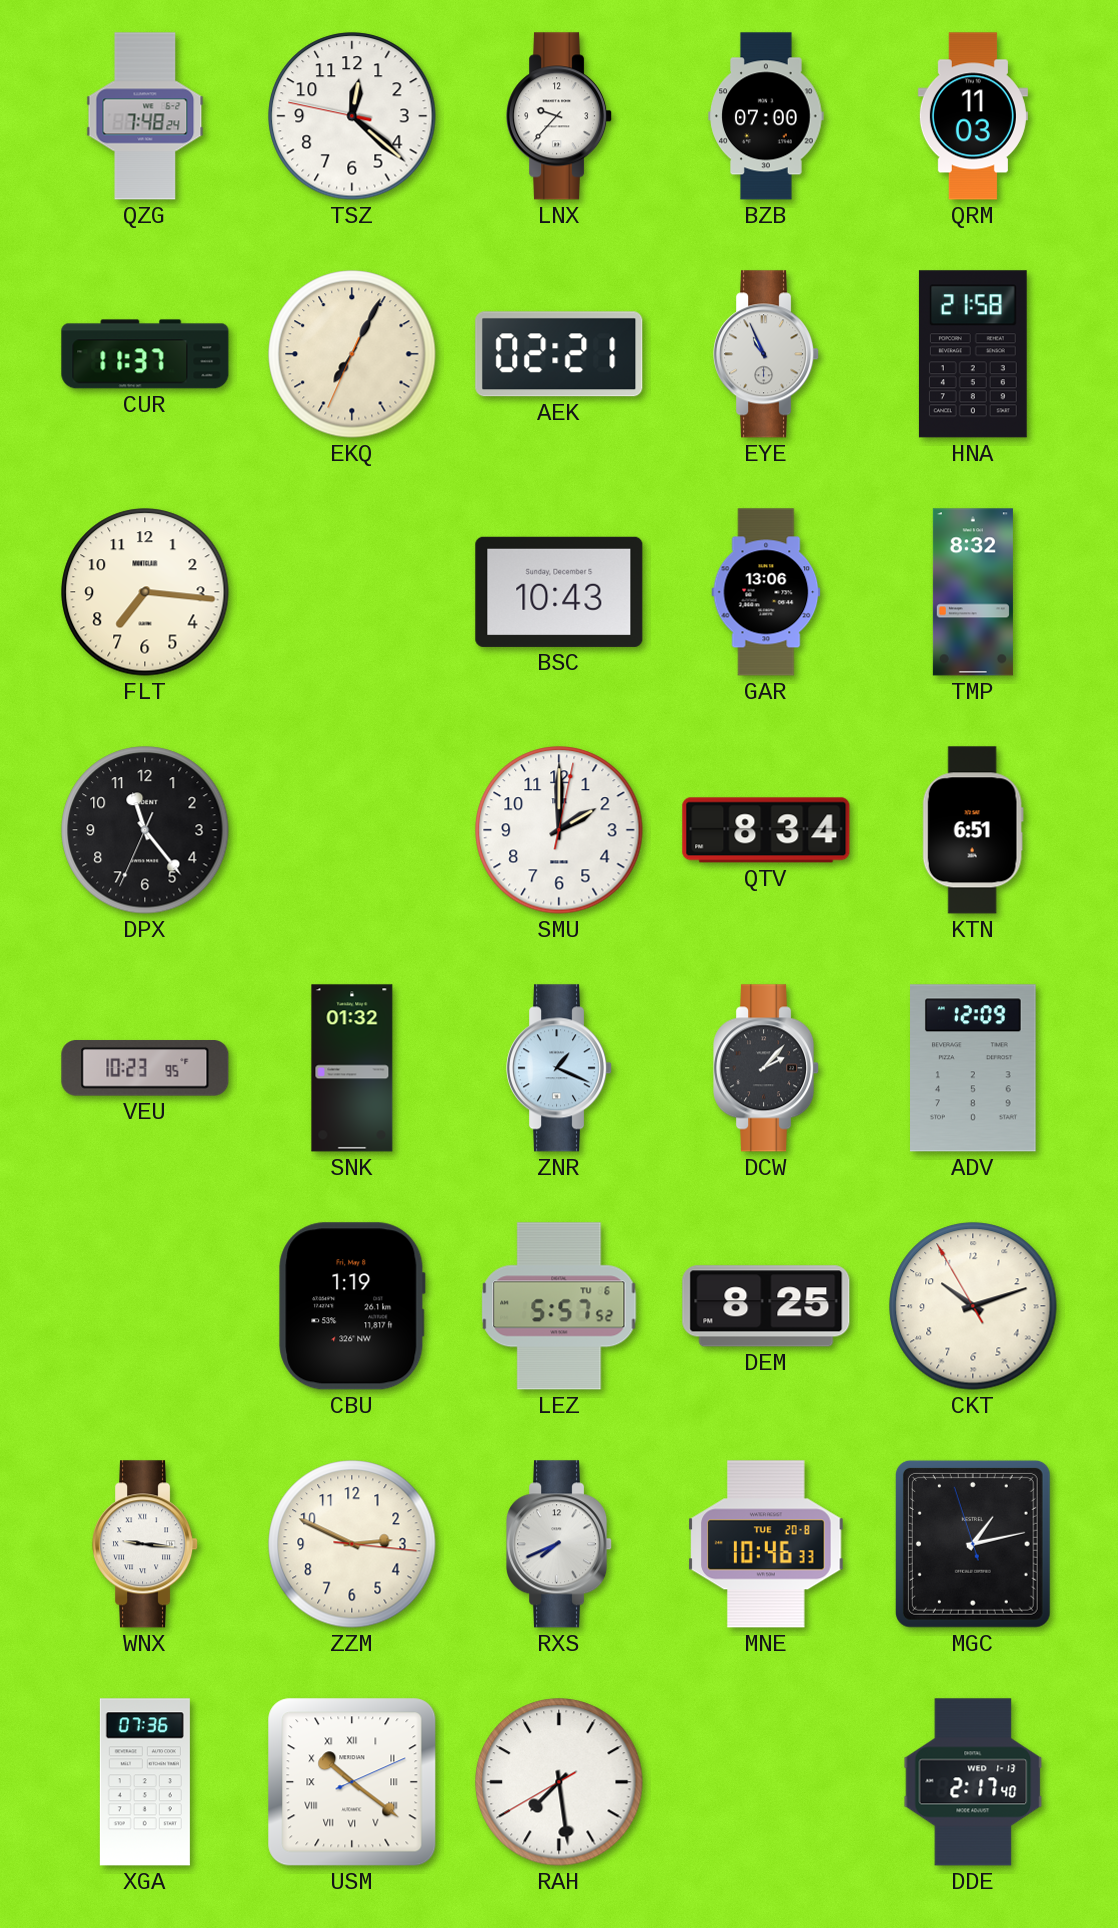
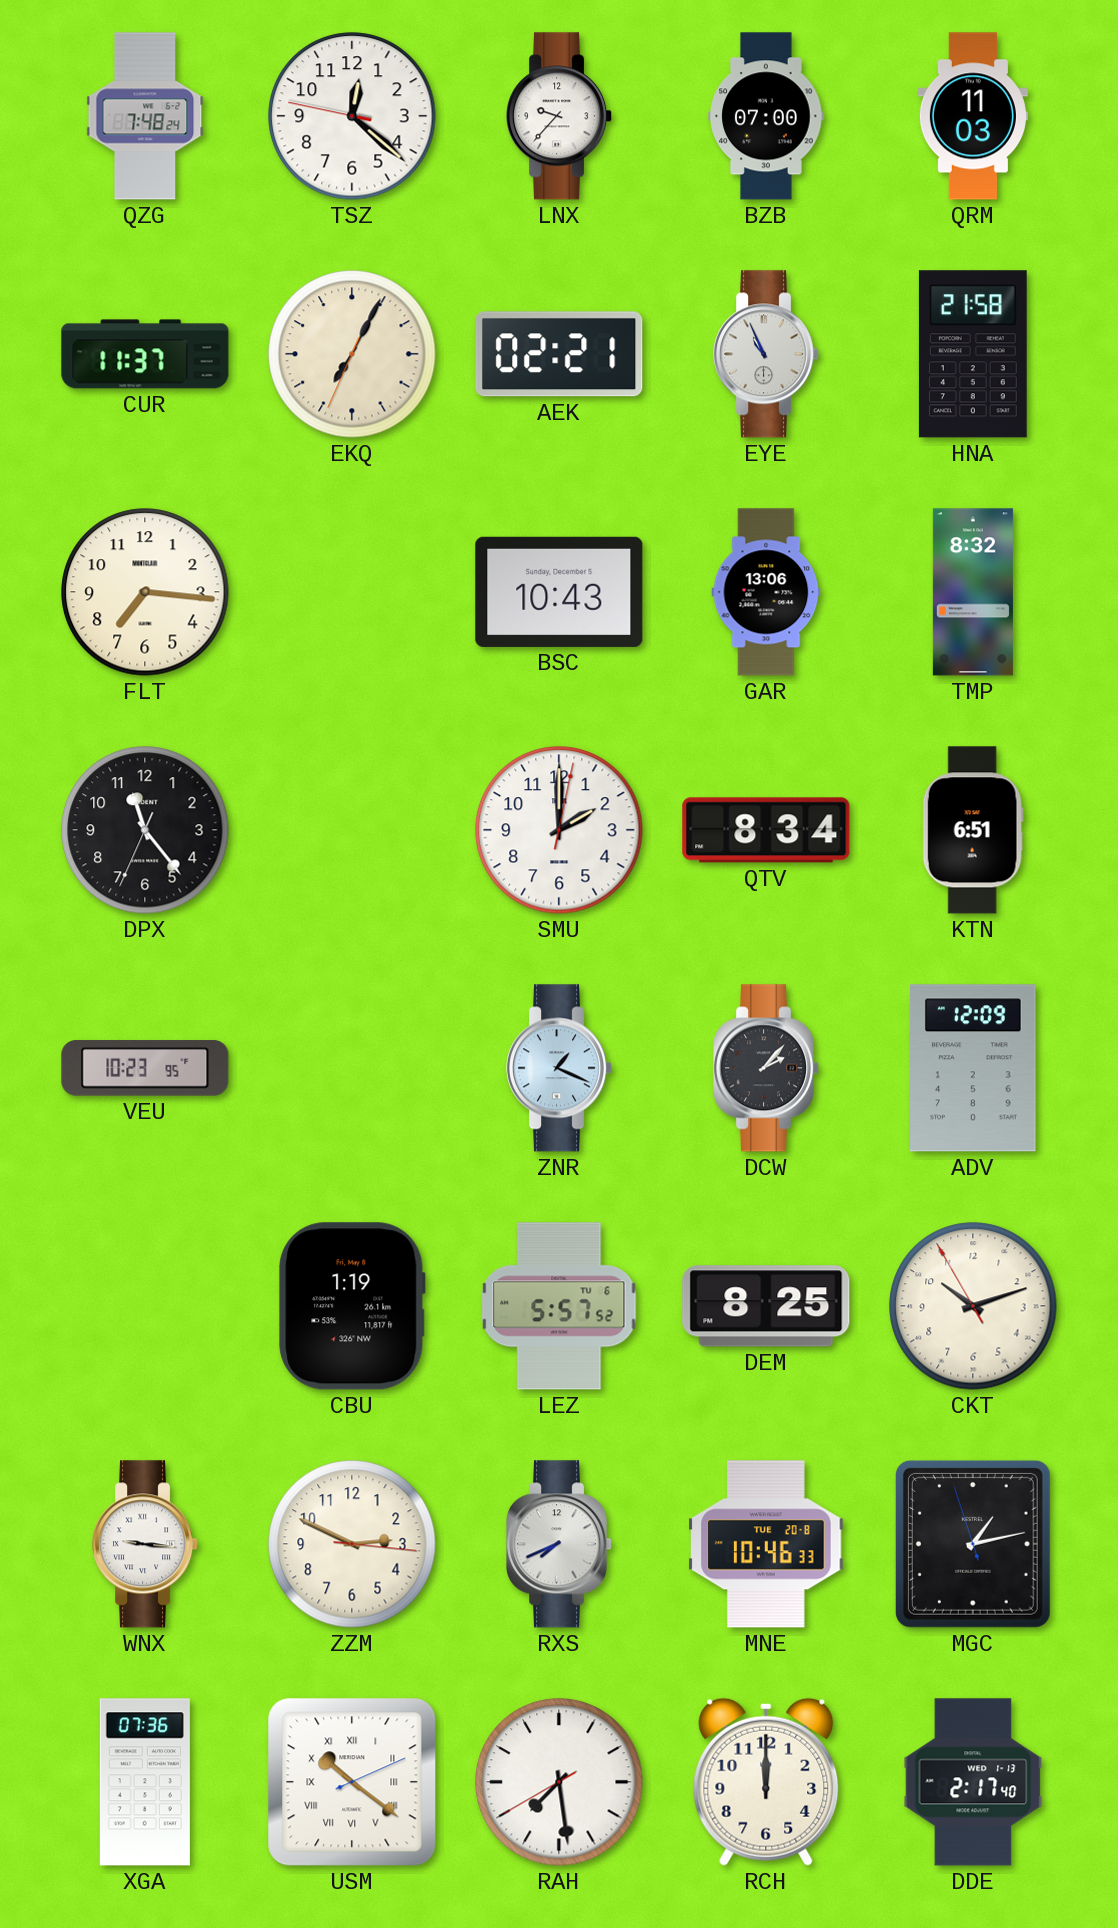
SNK: 01:32 -> none (352, 1068)
RCH: none -> 12:00 (766, 1782)
